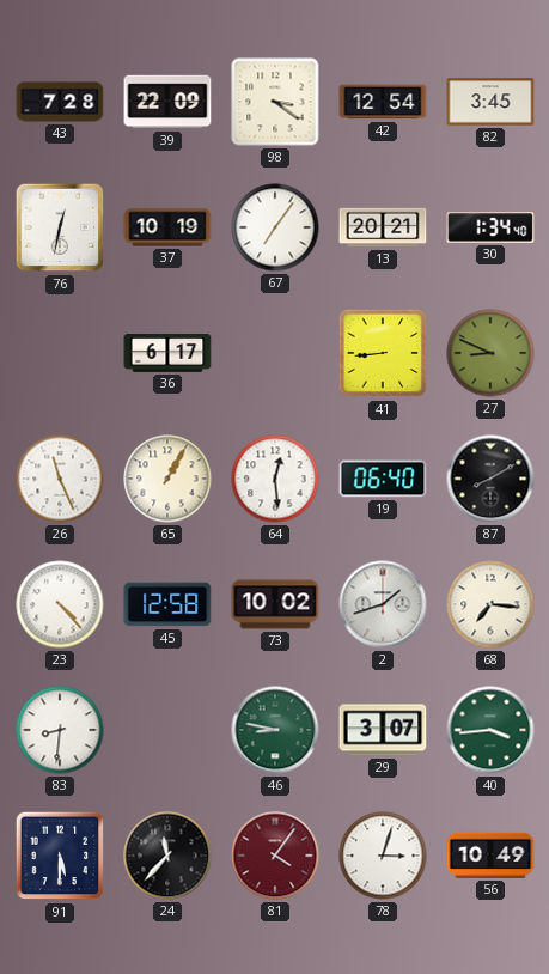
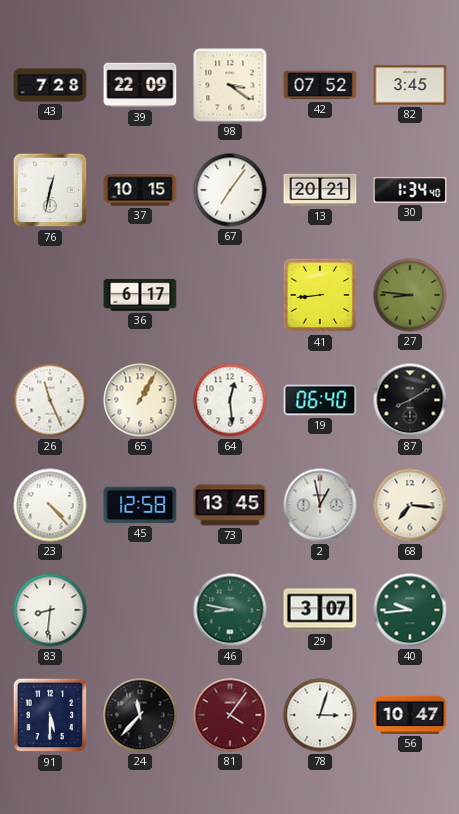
42: 12:54 -> 07:52 (320, 85)
37: 10:19 -> 10:15 (140, 190)
27: 8:49 -> 8:46 (410, 295)
73: 10:02 -> 13:45 (230, 505)
2: 1:42 -> 12:58 (320, 505)
40: 3:44 -> 9:44 (410, 610)
56: 10:49 -> 10:47 (410, 715)
